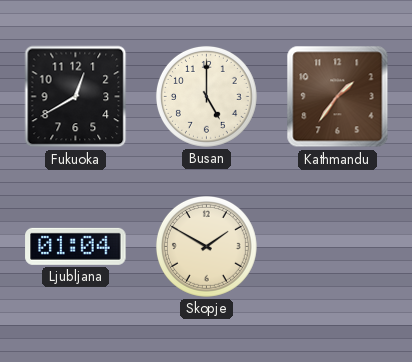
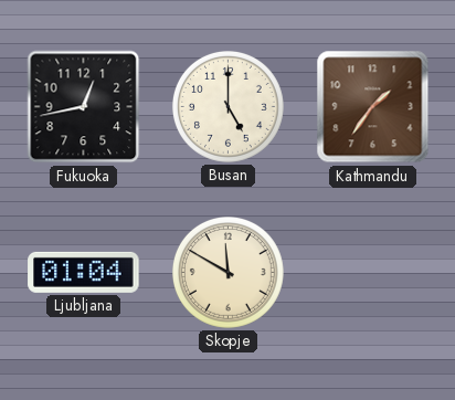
Fukuoka: 12:40 -> 12:43 (84, 107)
Skopje: 1:50 -> 11:50 (227, 272)
